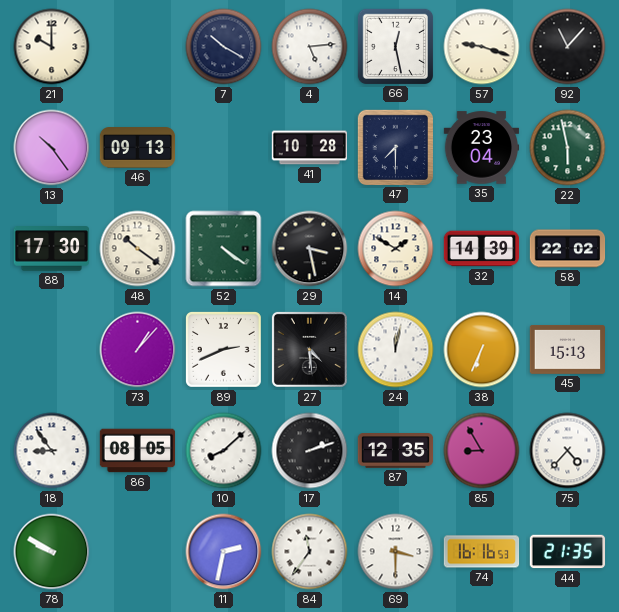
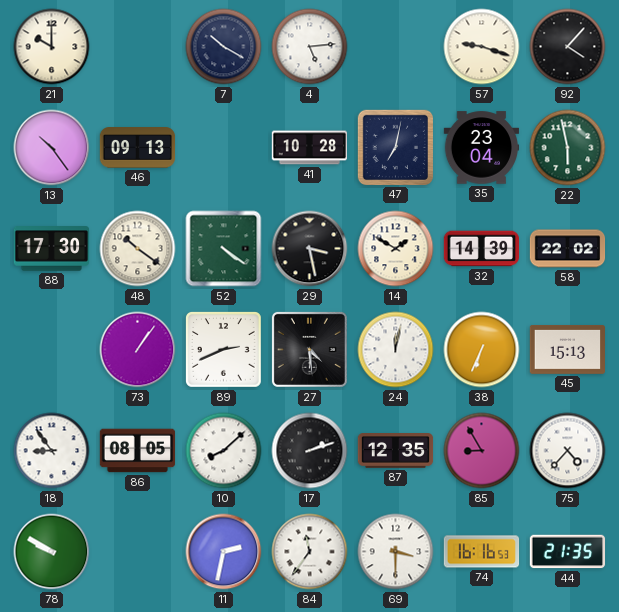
66: 12:28 -> none (395, 46)
92: 11:07 -> 4:07 (568, 47)
47: 7:30 -> 7:02 (395, 147)
73: 1:07 -> 1:06 (138, 350)
